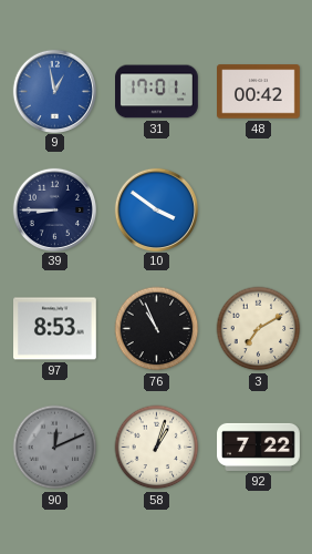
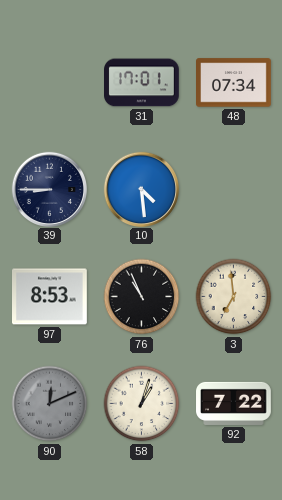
9: 12:58 -> none (54, 91)
48: 00:42 -> 07:34 (234, 83)
10: 3:51 -> 4:29 (141, 189)
3: 7:10 -> 6:59 (234, 297)
